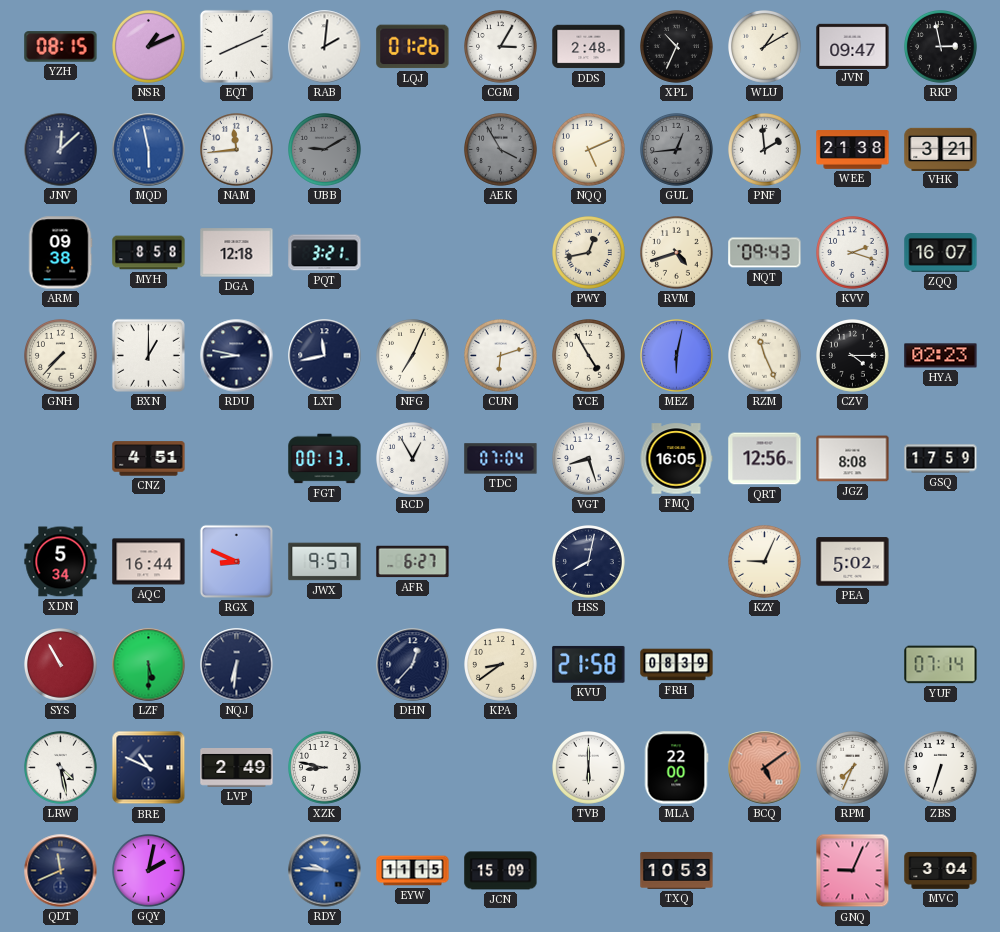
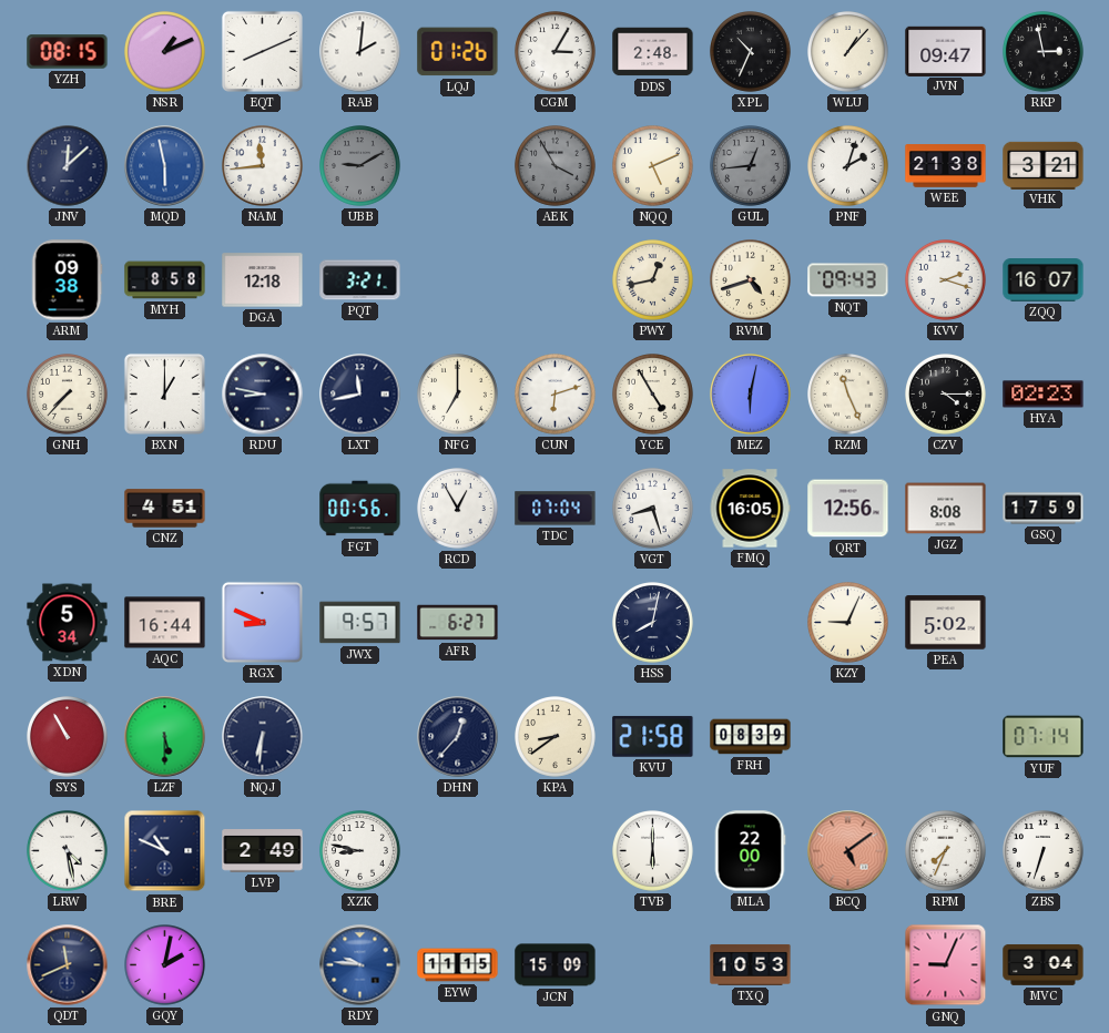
WLU: 1:10 -> 1:07 (848, 52)
PNF: 1:59 -> 2:03 (848, 166)
NFG: 7:04 -> 7:00 (458, 395)
FGT: 00:13 -> 00:56 (360, 509)
